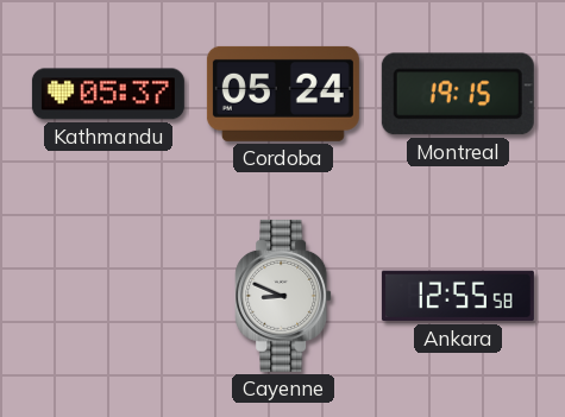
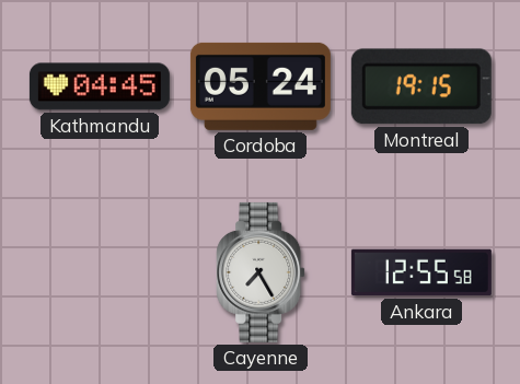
Kathmandu: 05:37 -> 04:45 (100, 86)
Cayenne: 8:49 -> 7:25 (261, 272)
